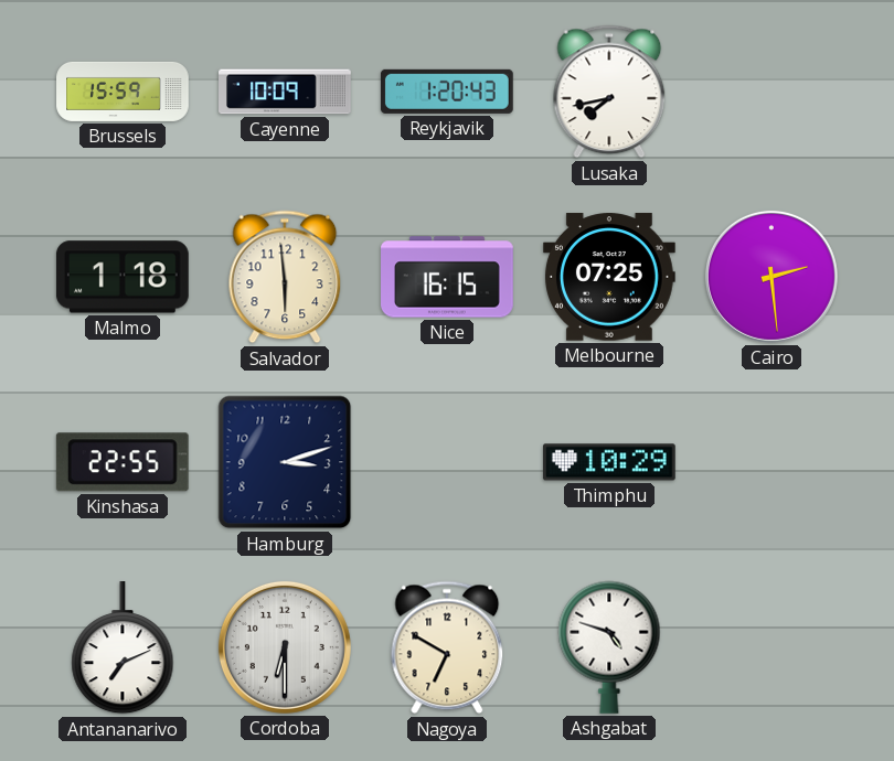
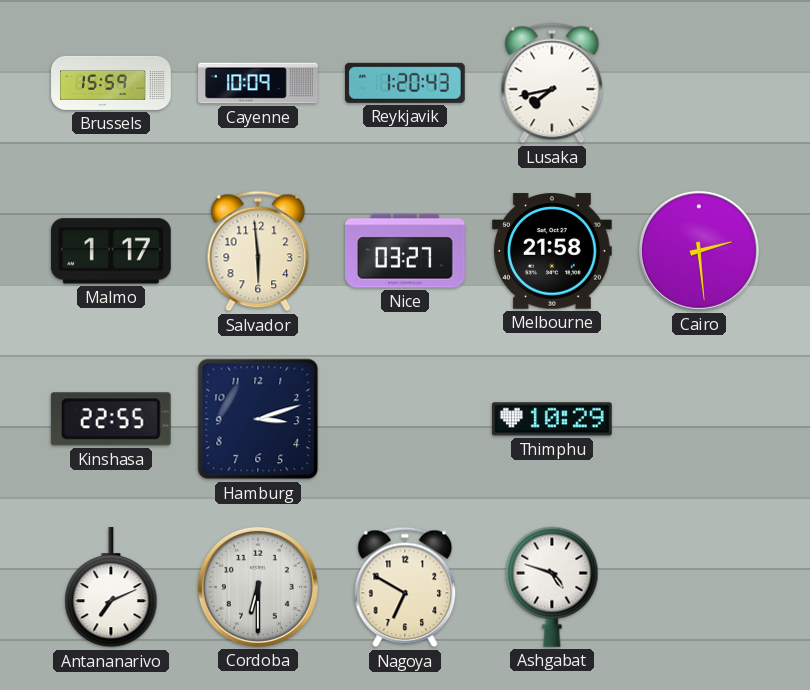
Malmo: 1:18 -> 1:17 (111, 251)
Nice: 16:15 -> 03:27 (406, 251)
Melbourne: 07:25 -> 21:58 (552, 251)
